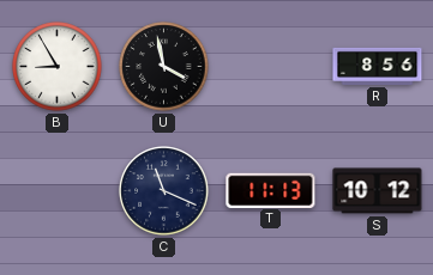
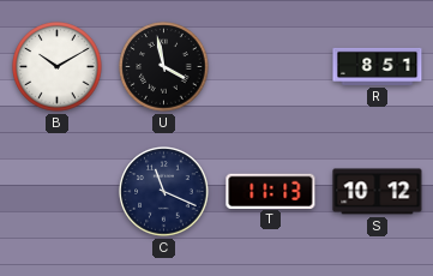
B: 8:55 -> 10:10 (58, 67)
R: 8:56 -> 8:51 (378, 66)
